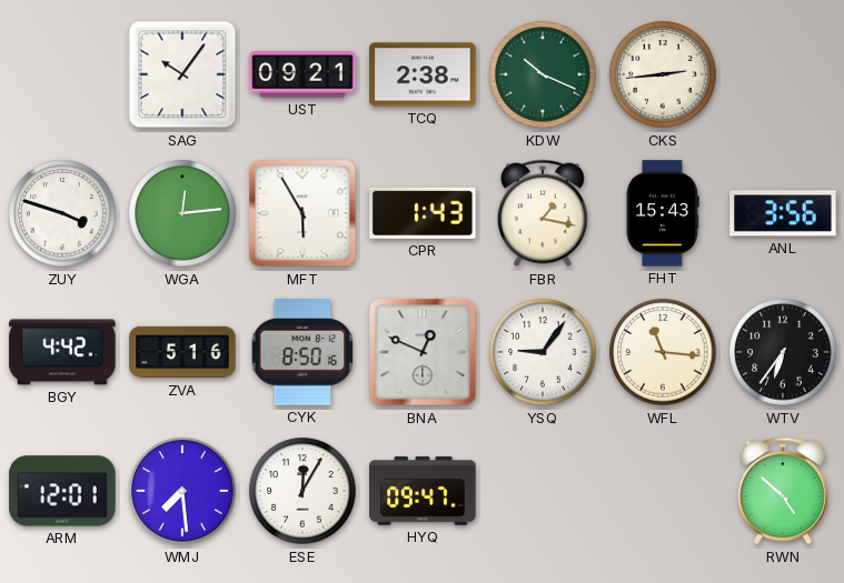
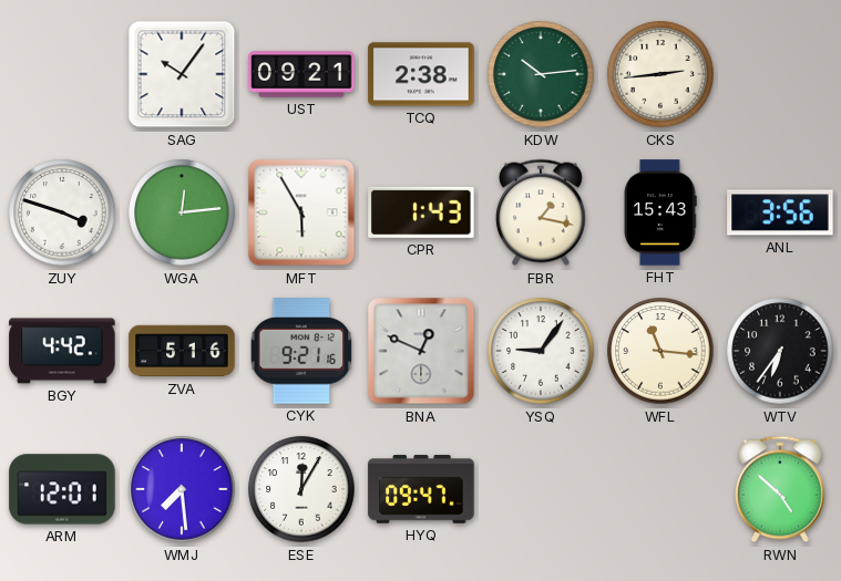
KDW: 10:19 -> 10:14 (541, 74)
CYK: 8:50 -> 9:21 (301, 351)
